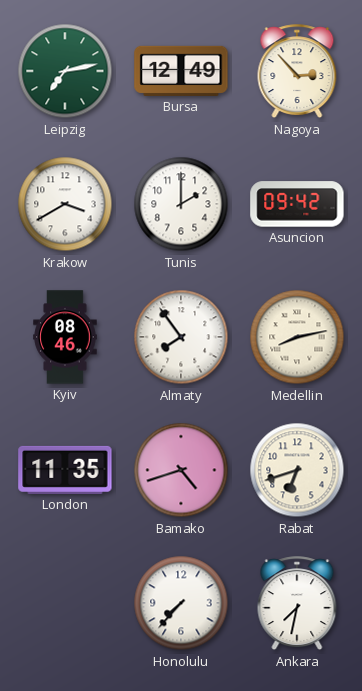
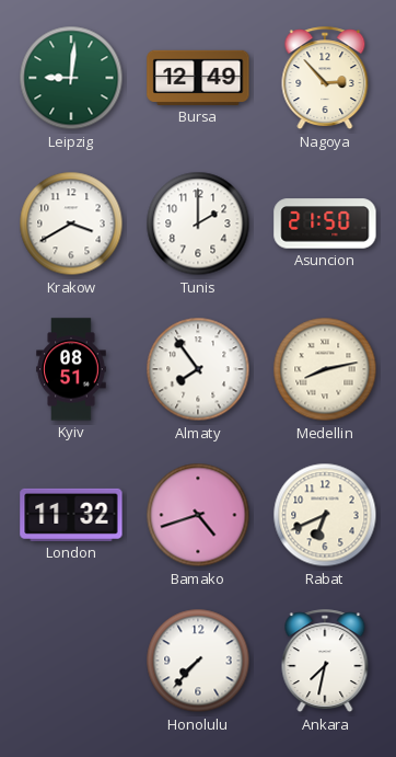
Leipzig: 7:13 -> 9:01 (71, 78)
Asuncion: 09:42 -> 21:50 (325, 223)
Kyiv: 08:46 -> 08:51 (71, 369)
London: 11:35 -> 11:32 (71, 515)
Rabat: 6:42 -> 6:41 (325, 515)
